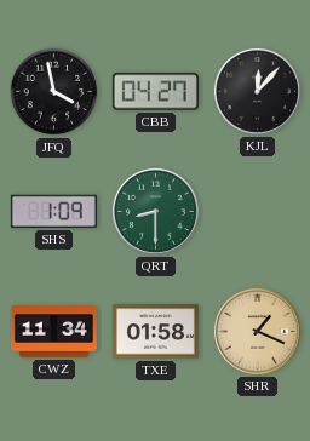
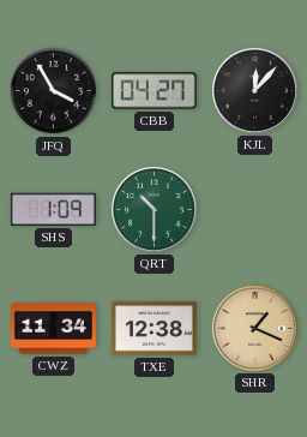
JFQ: 3:58 -> 3:55 (54, 91)
QRT: 8:30 -> 10:30 (153, 209)
TXE: 01:58 -> 12:38 (153, 329)
